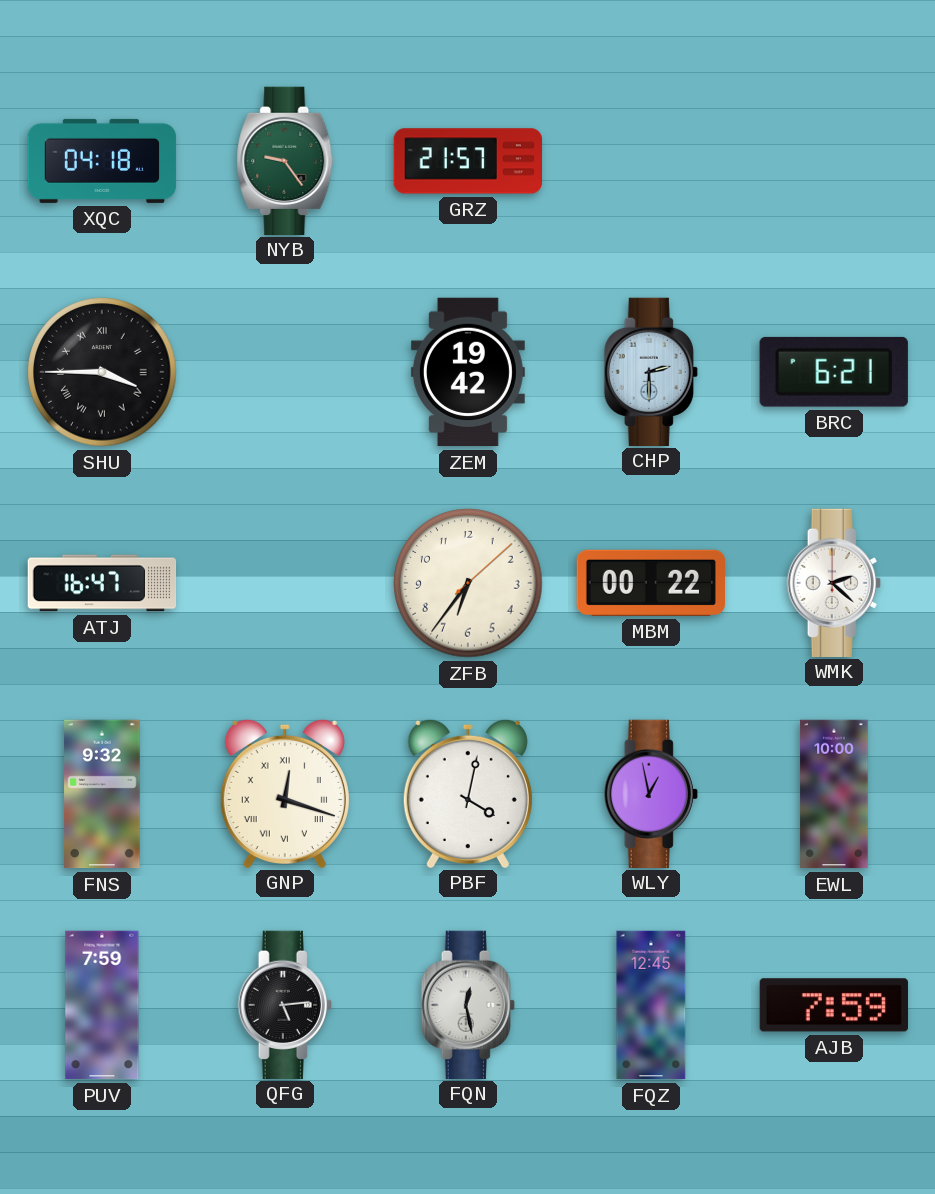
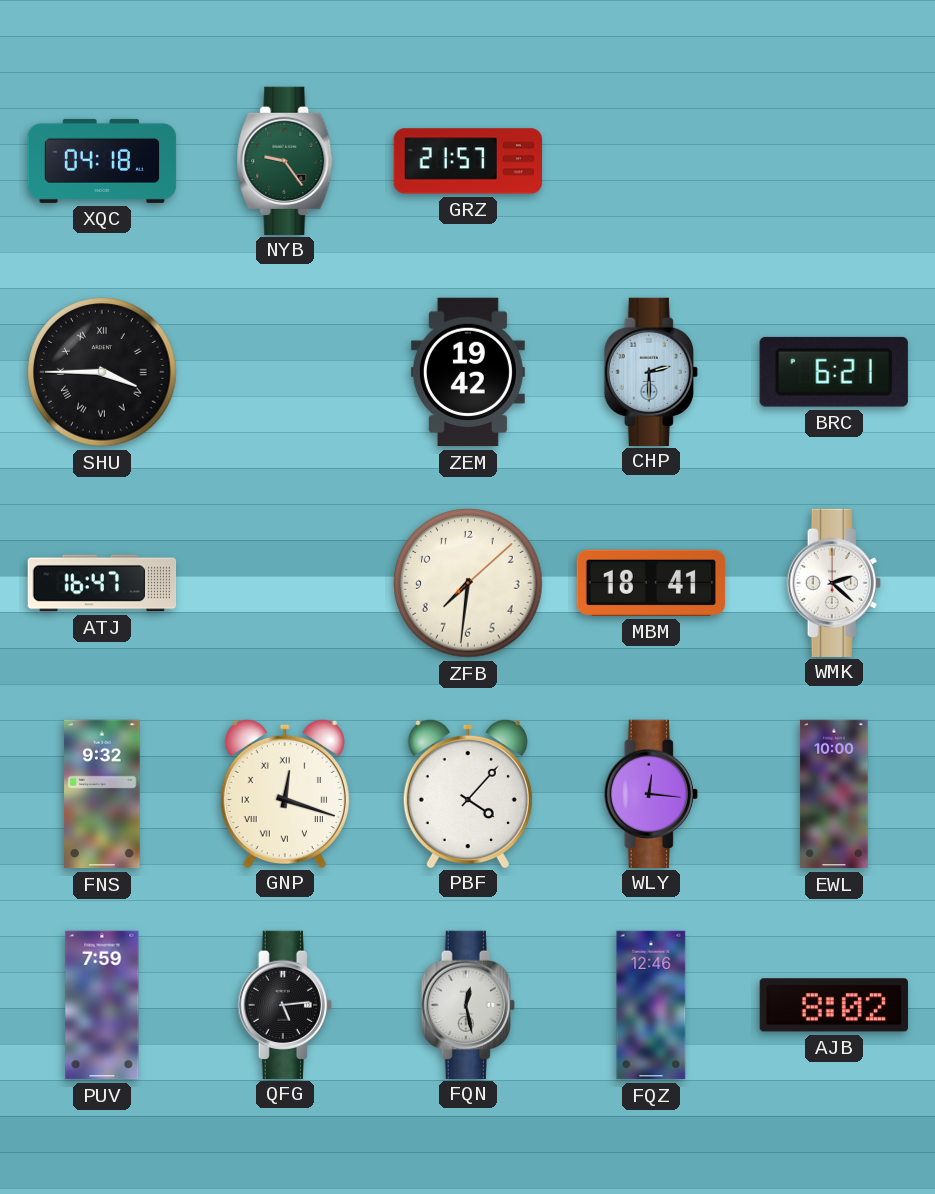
ZFB: 6:36 -> 7:31 (468, 583)
MBM: 00:22 -> 18:41 (650, 583)
PBF: 4:02 -> 4:07 (468, 793)
WLY: 12:58 -> 12:16 (651, 793)
FQZ: 12:45 -> 12:46 (651, 1005)
AJB: 7:59 -> 8:02 (834, 1005)
